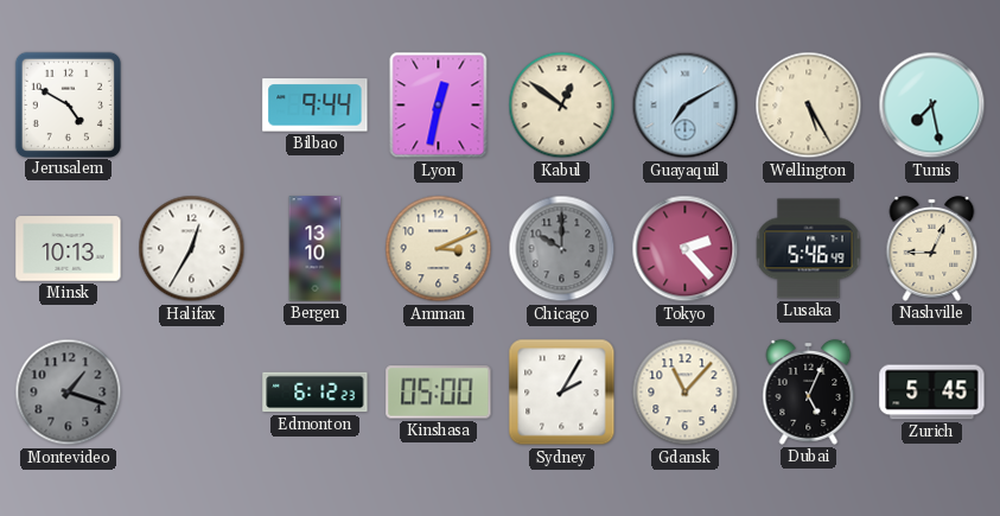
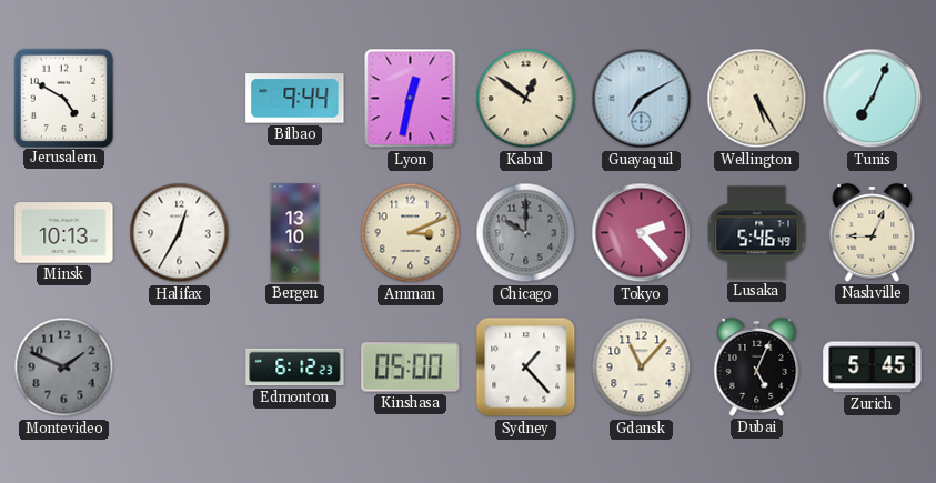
Tunis: 7:28 -> 7:04 (873, 99)
Montevideo: 1:18 -> 1:49 (64, 368)
Sydney: 2:05 -> 1:23 (526, 368)
